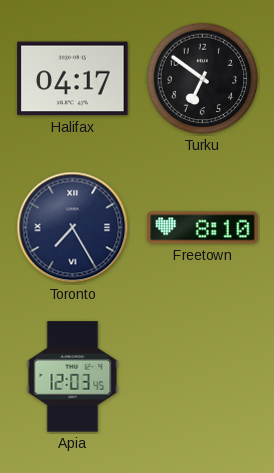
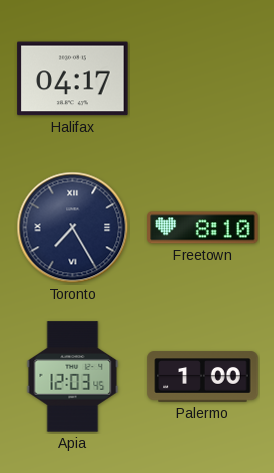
Turku: 6:51 -> none (203, 79)
Palermo: none -> 1:00 (203, 377)
